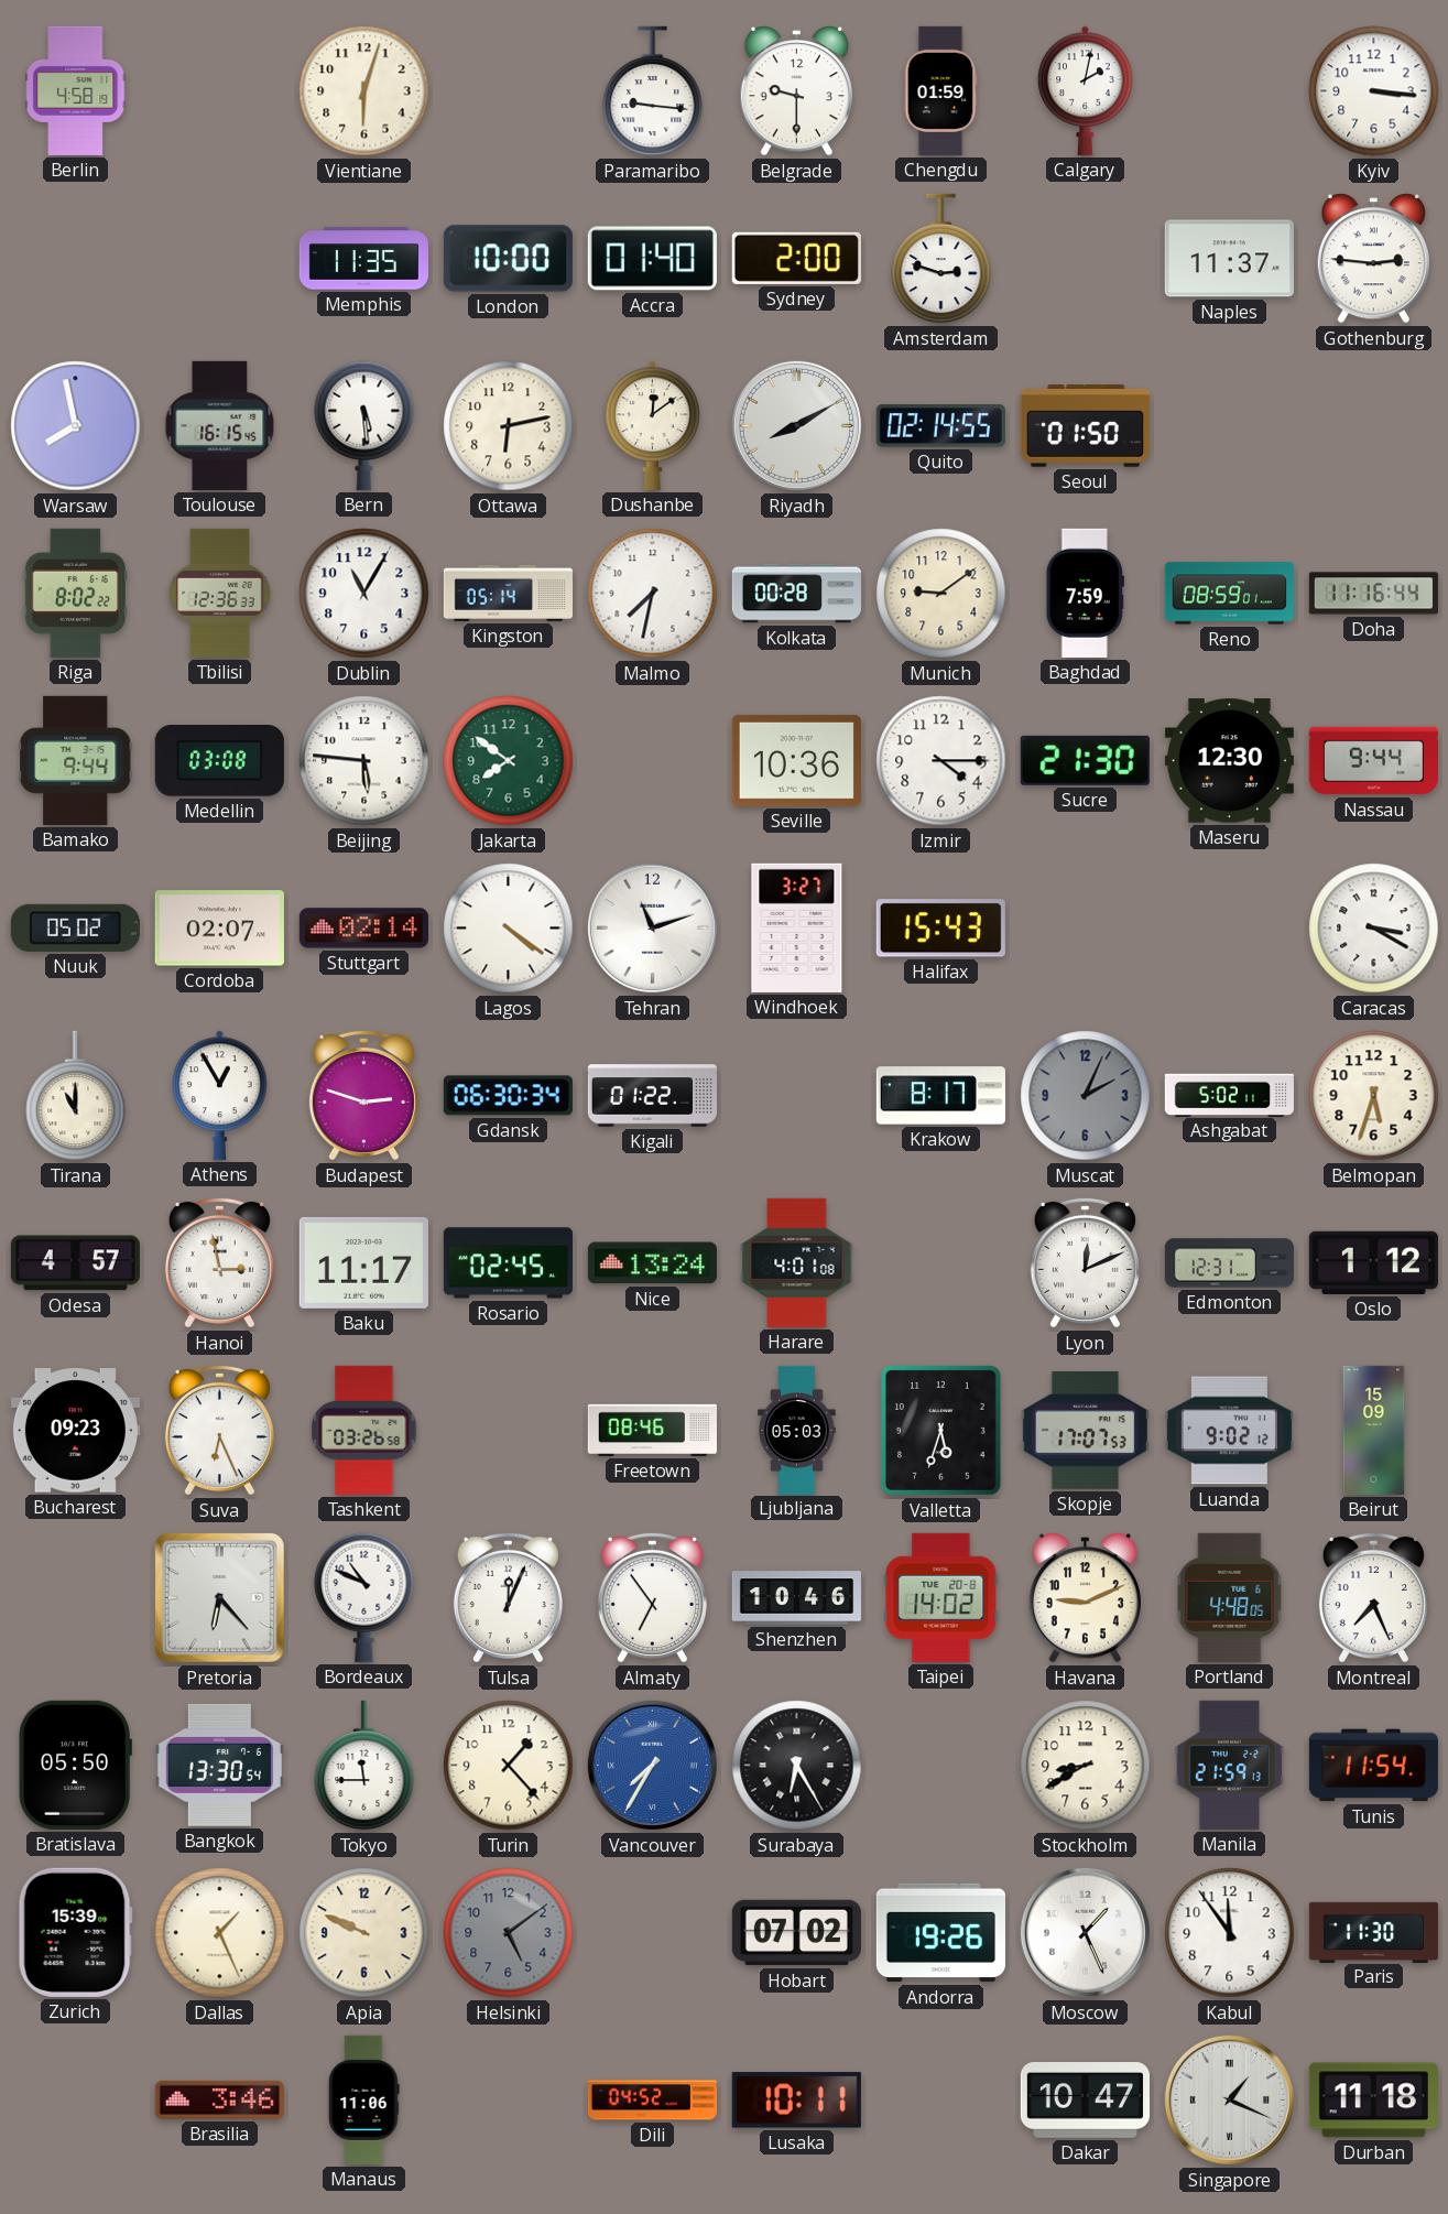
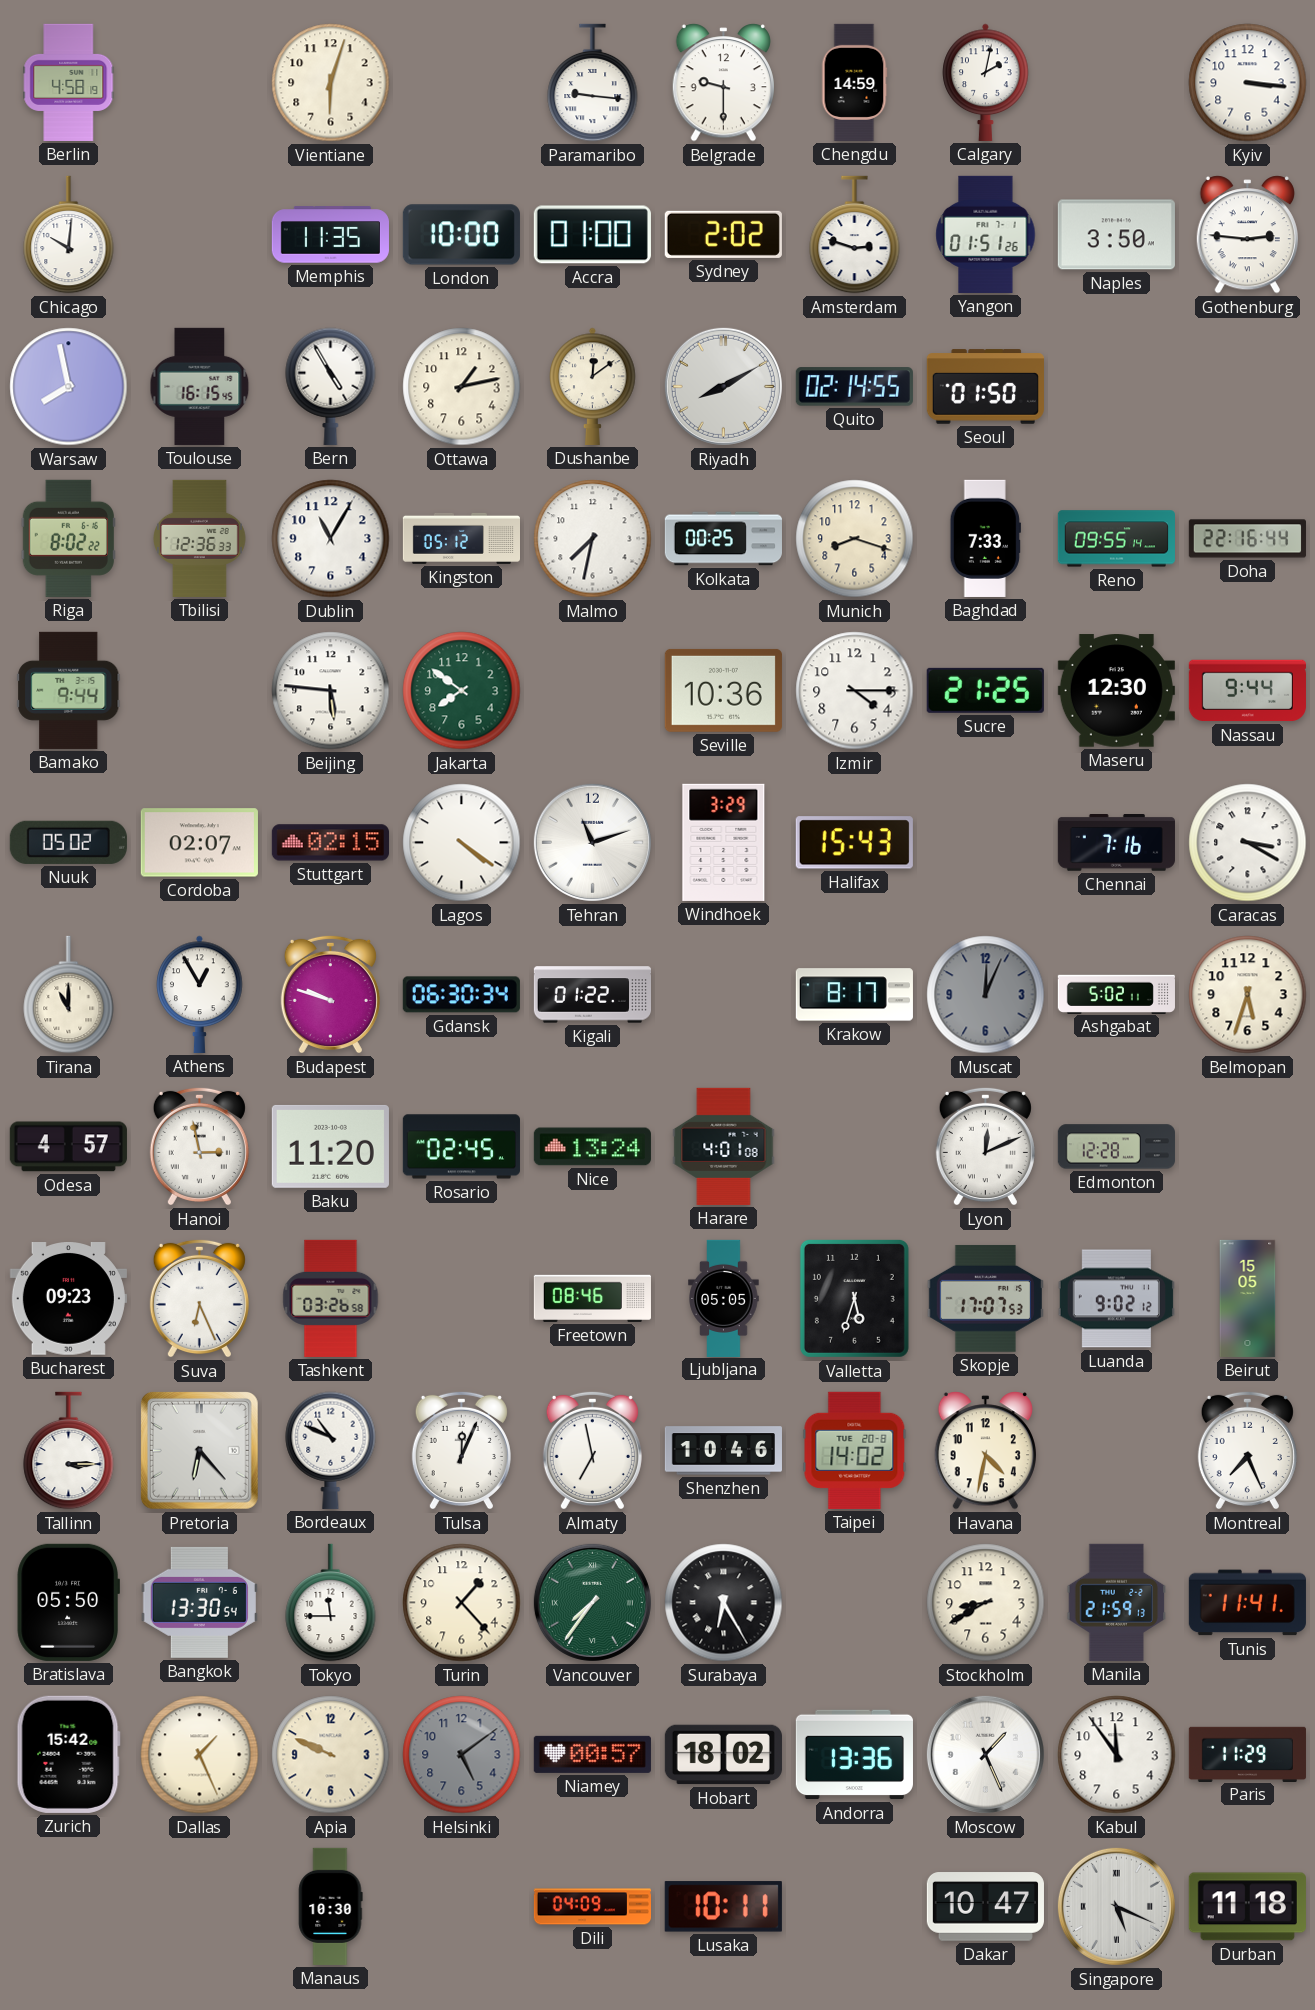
Chengdu: 01:59 -> 14:59 (854, 82)
Chicago: none -> 10:01 (69, 235)
Accra: 01:40 -> 01:00 (592, 235)
Sydney: 2:00 -> 2:02 (723, 234)
Yangon: none -> 01:51 (986, 234)
Naples: 11:37 -> 3:50 (1116, 235)
Bern: 5:29 -> 4:55 (331, 386)
Ottawa: 6:13 -> 1:13 (462, 387)
Kingston: 05:14 -> 05:12 (461, 538)
Kolkata: 00:28 -> 00:25 (723, 539)
Munich: 9:09 -> 8:18 (855, 539)
Baghdad: 7:59 -> 7:33 (985, 538)
Reno: 08:59 -> 09:55 (1116, 539)
Doha: 11:16 -> 22:16 (1247, 539)
Medellin: 03:08 -> none (219, 761)
Sucre: 21:30 -> 21:25 (985, 690)
Stuttgart: 02:14 -> 02:15 (330, 843)
Windhoek: 3:27 -> 3:29 (724, 842)
Chennai: none -> 7:16 (1116, 843)
Budapest: 2:48 -> 9:48 (330, 994)
Muscat: 2:04 -> 12:04 (986, 995)
Baku: 11:17 -> 11:20 (330, 1146)
Edmonton: 12:31 -> 12:28 (1116, 1147)
Oslo: 1:12 -> none (1373, 1262)
Ljubljana: 05:03 -> 05:05 (724, 1298)
Beirut: 15:09 -> 15:05 (1248, 1298)
Tallinn: none -> 3:15 (69, 1451)
Almaty: 6:54 -> 6:58 (592, 1450)
Havana: 9:11 -> 4:32 (985, 1451)
Portland: 4:48 -> none (1230, 1597)
Vancouver: 7:35 -> 7:36 (592, 1602)
Vancouver dial: blue -> green (592, 1602)
Tunis: 11:54 -> 11:41 (1247, 1603)
Zurich: 15:39 -> 15:42 (68, 1754)
Niamey: none -> 00:57 (592, 1754)
Hobart: 07:02 -> 18:02 (723, 1755)
Andorra: 19:26 -> 13:36 (854, 1755)
Paris: 11:30 -> 11:29 (1247, 1754)
Brasilia: 3:46 -> none (219, 2099)
Manaus: 11:06 -> 10:30 (331, 1906)
Dili: 04:52 -> 04:09 (592, 1907)
Singapore: 1:19 -> 5:19 (1116, 1906)
